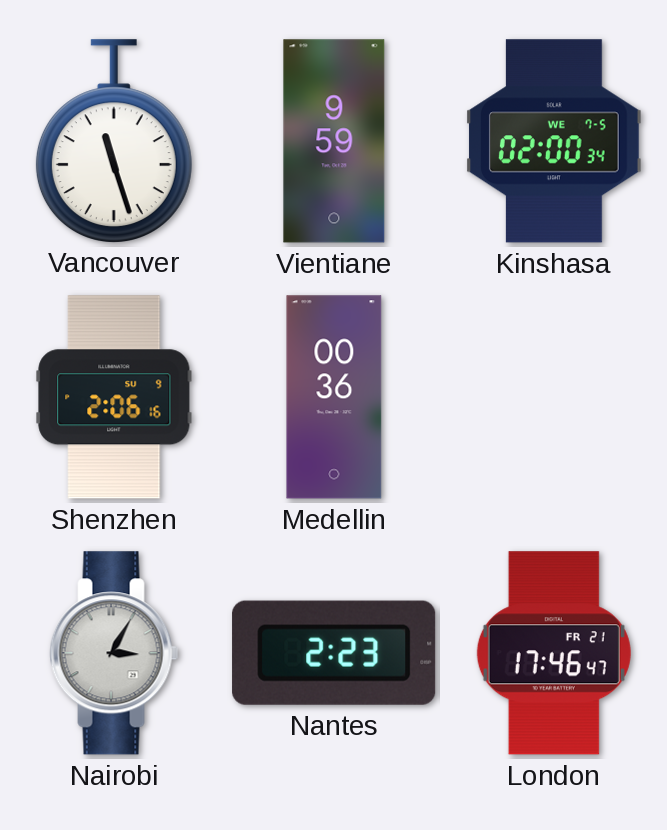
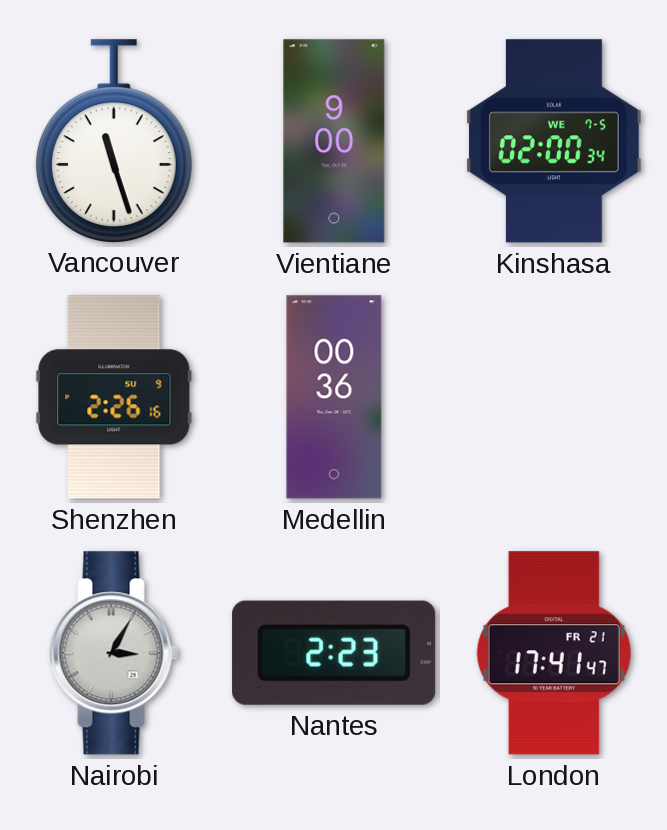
Vientiane: 9:59 -> 9:00 (334, 141)
Shenzhen: 2:06 -> 2:26 (114, 397)
London: 17:46 -> 17:41 (554, 653)
